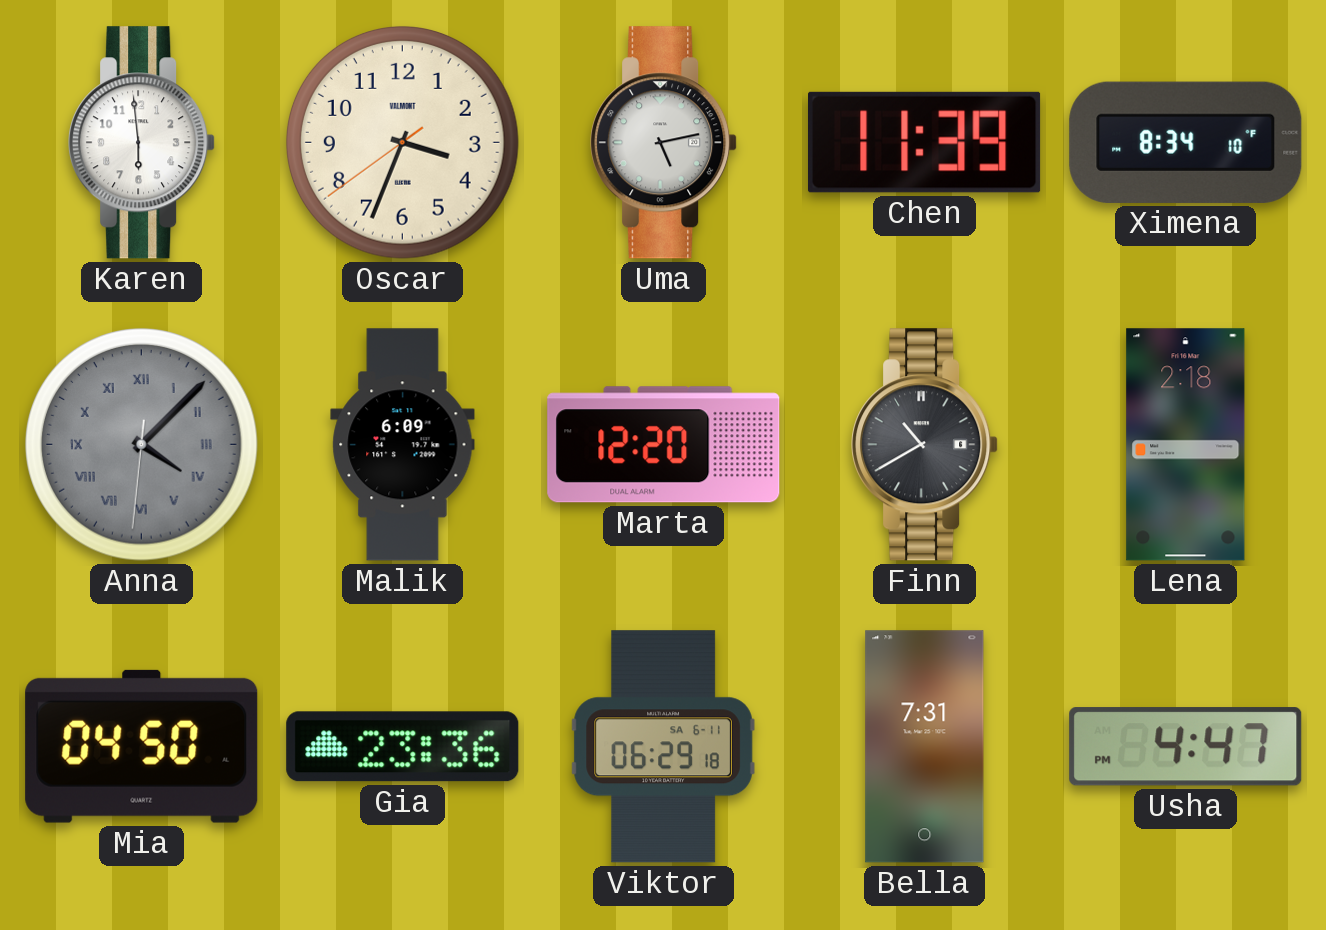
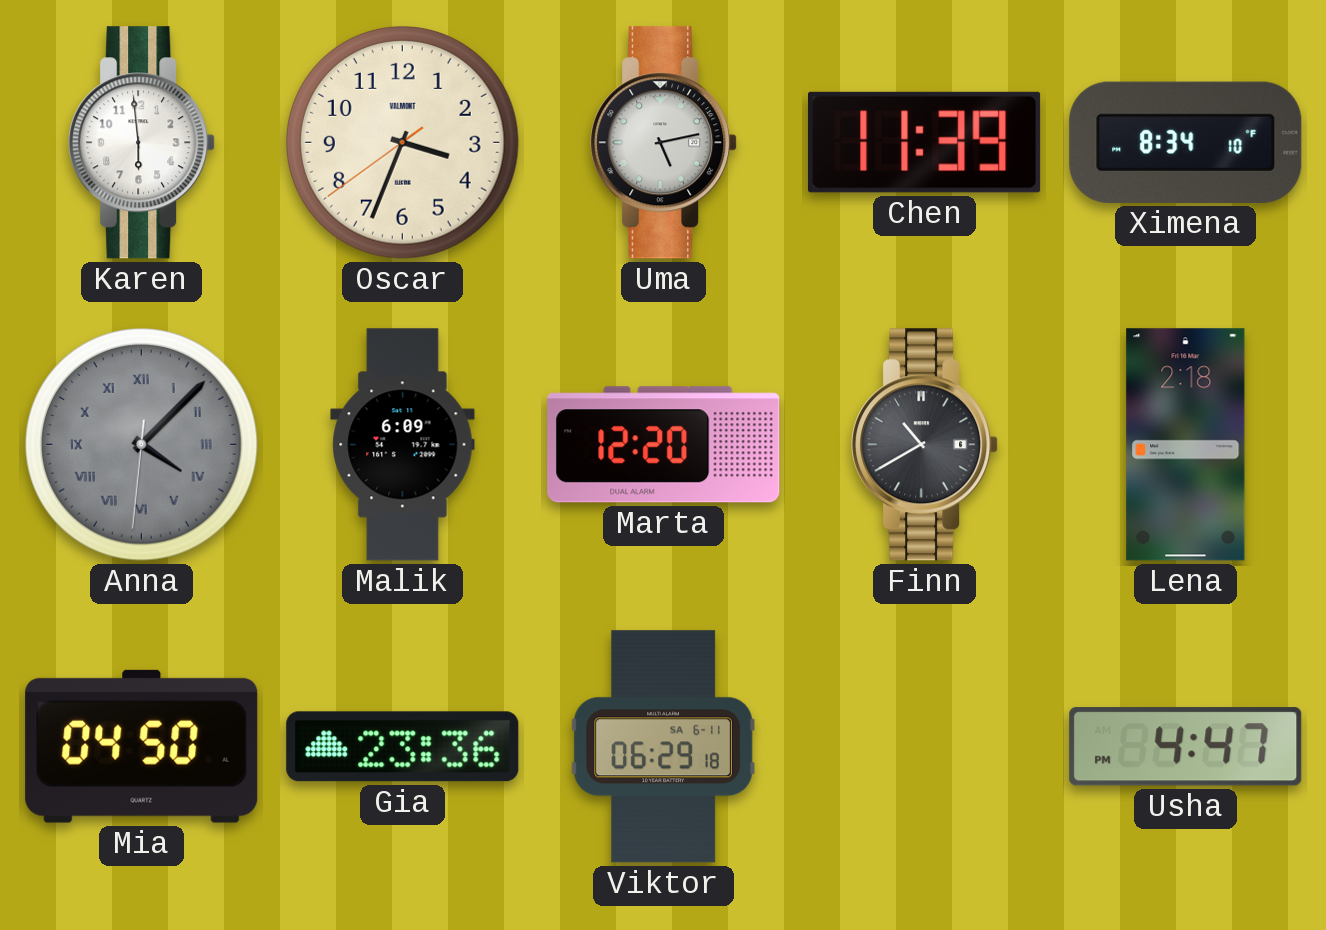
Bella: 7:31 -> none (925, 747)
